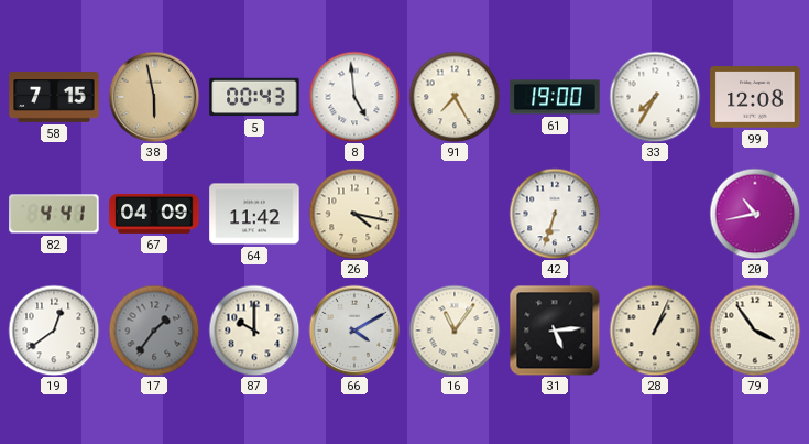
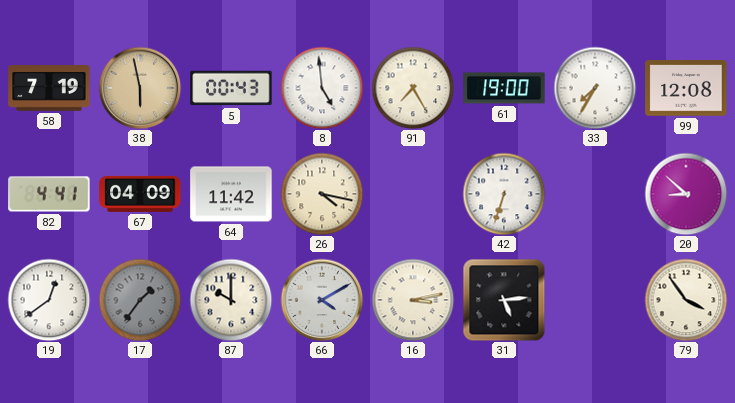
58: 7:15 -> 7:19 (49, 88)
20: 10:43 -> 8:52 (686, 194)
16: 11:06 -> 3:13 (413, 300)
28: 1:04 -> none (655, 331)
